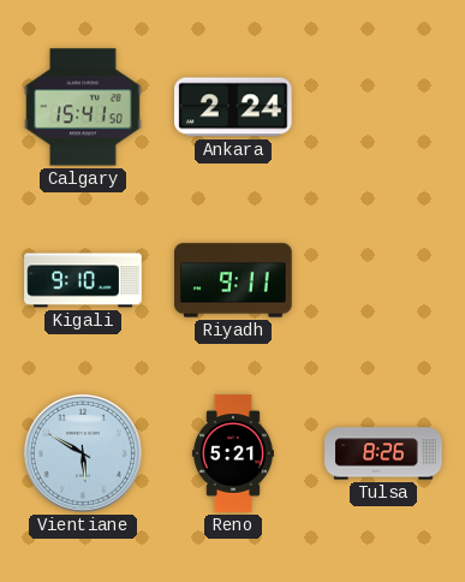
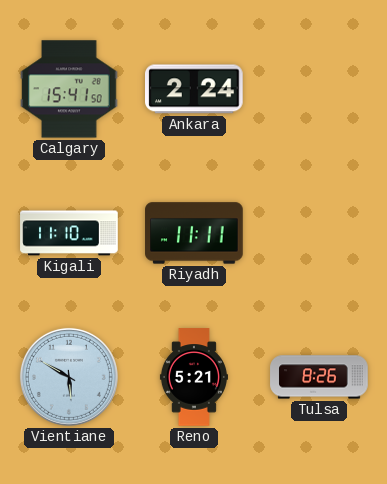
Kigali: 9:10 -> 11:10 (69, 233)
Riyadh: 9:11 -> 11:11 (194, 233)
